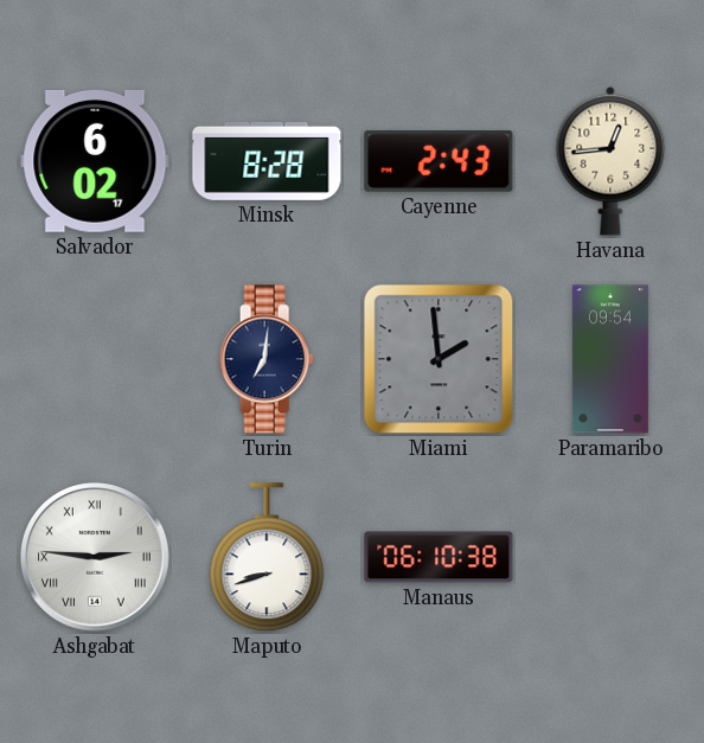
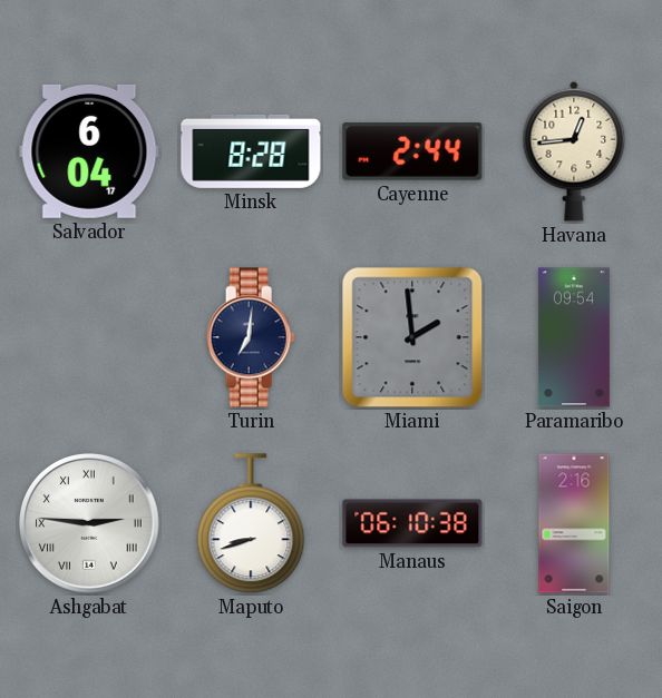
Salvador: 6:02 -> 6:04 (89, 151)
Cayenne: 2:43 -> 2:44 (412, 151)
Saigon: none -> 2:16 (574, 523)
